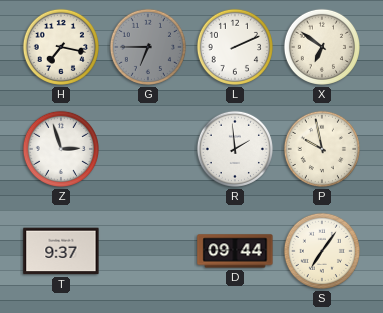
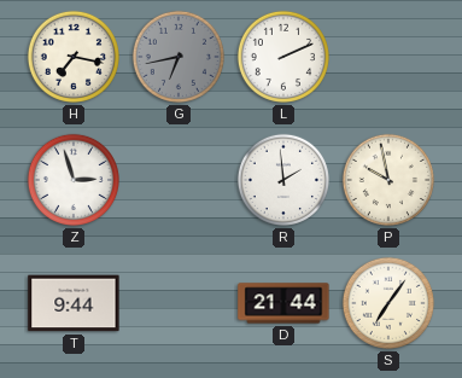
G: 6:45 -> 6:43 (179, 57)
X: 6:51 -> none (322, 47)
T: 9:37 -> 9:44 (74, 303)
D: 09:44 -> 21:44 (283, 303)
